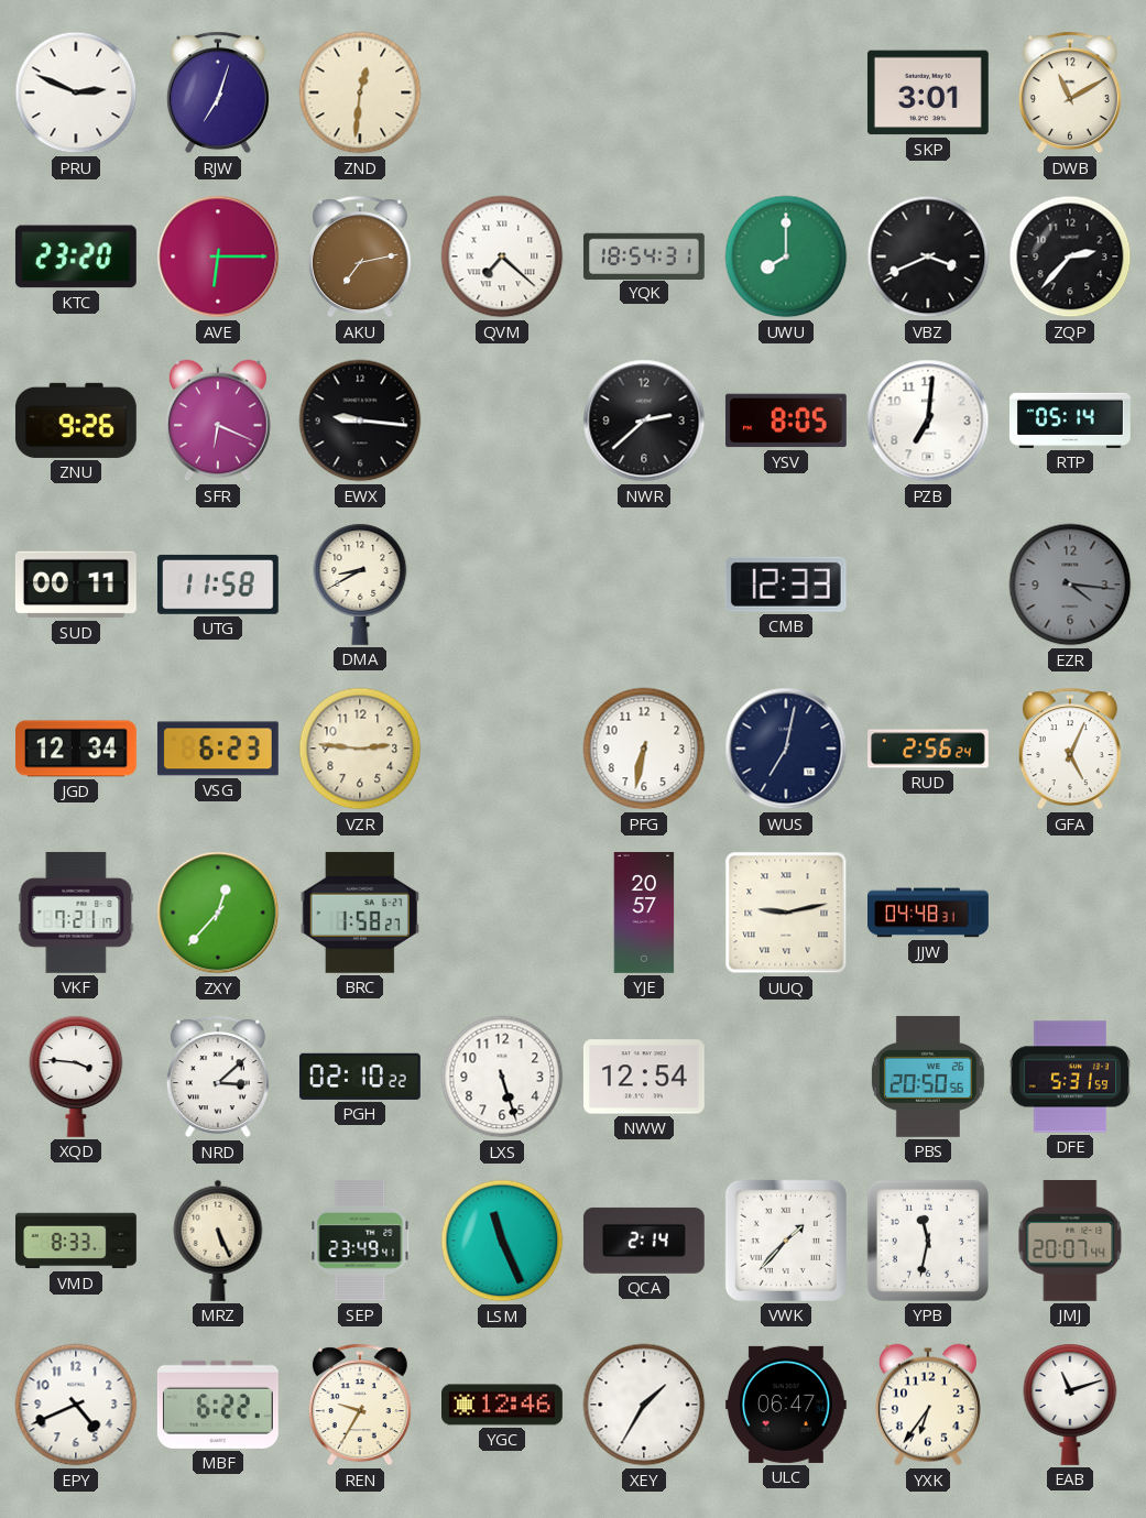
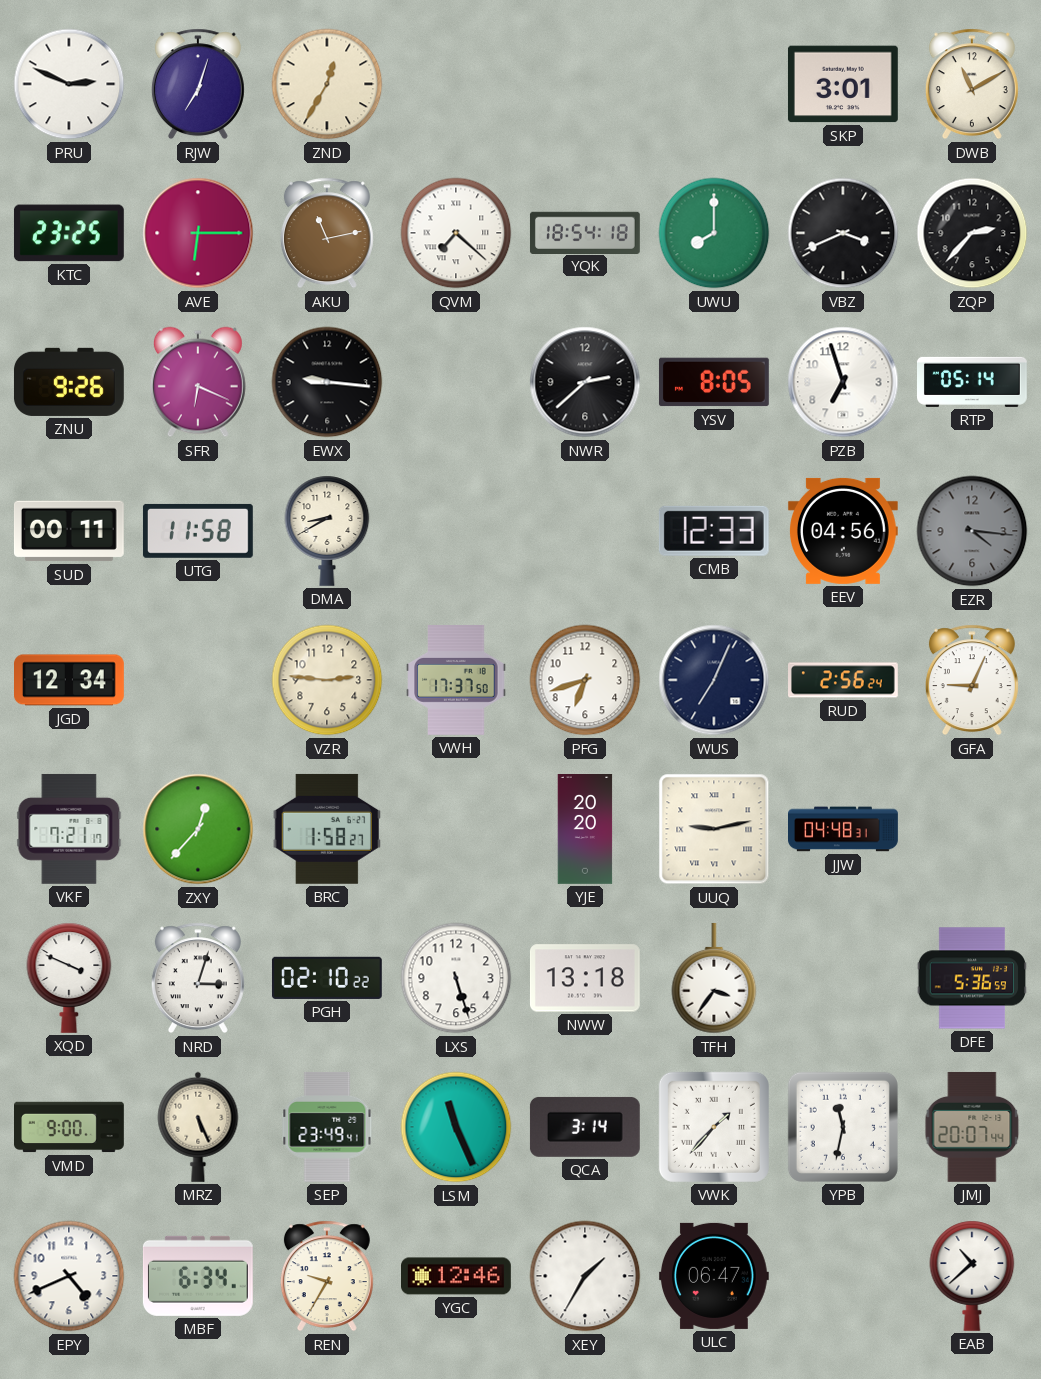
ZND: 12:31 -> 12:35 (327, 84)
KTC: 23:20 -> 23:25 (69, 233)
AKU: 7:13 -> 11:13 (327, 233)
YQK: 18:54:31 -> 18:54:18 (585, 232)
PZB: 7:01 -> 6:57 (843, 382)
EEV: none -> 04:56 (843, 531)
VSG: 6:23 -> none (218, 749)
VWH: none -> 17:37 (456, 681)
PFG: 6:32 -> 6:42 (585, 680)
WUS: 7:02 -> 7:04 (714, 680)
GFA: 5:04 -> 9:04 (972, 680)
YJE: 20:57 -> 20:20 (585, 830)
XQD: 3:46 -> 3:49 (69, 978)
NRD: 3:08 -> 3:03 (198, 978)
NWW: 12:54 -> 13:18 (585, 978)
TFH: none -> 3:36 (714, 978)
PBS: 20:50 -> none (928, 1077)
DFE: 5:31 -> 5:36 (972, 978)
VMD: 8:33 -> 9:00 (70, 1127)
QCA: 2:14 -> 3:14 (585, 1127)
MBF: 6:22 -> 6:34 (198, 1276)
YXK: 6:36 -> none (928, 1405)
EAB: 11:12 -> 10:38 (972, 1276)
